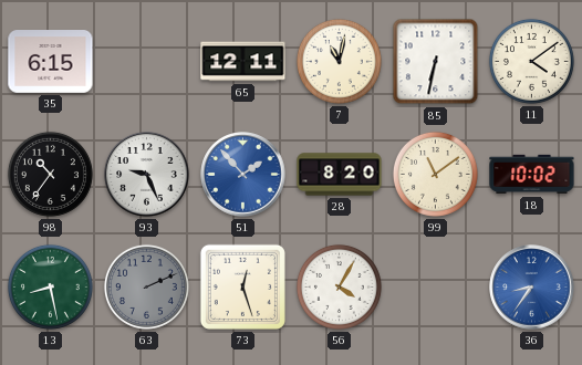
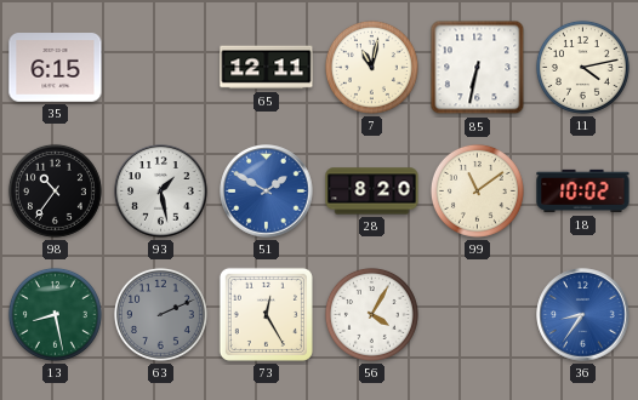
11: 4:09 -> 4:13 (582, 67)
93: 9:26 -> 1:28 (161, 192)
51: 1:53 -> 1:50 (267, 192)
73: 12:27 -> 12:25 (266, 314)
